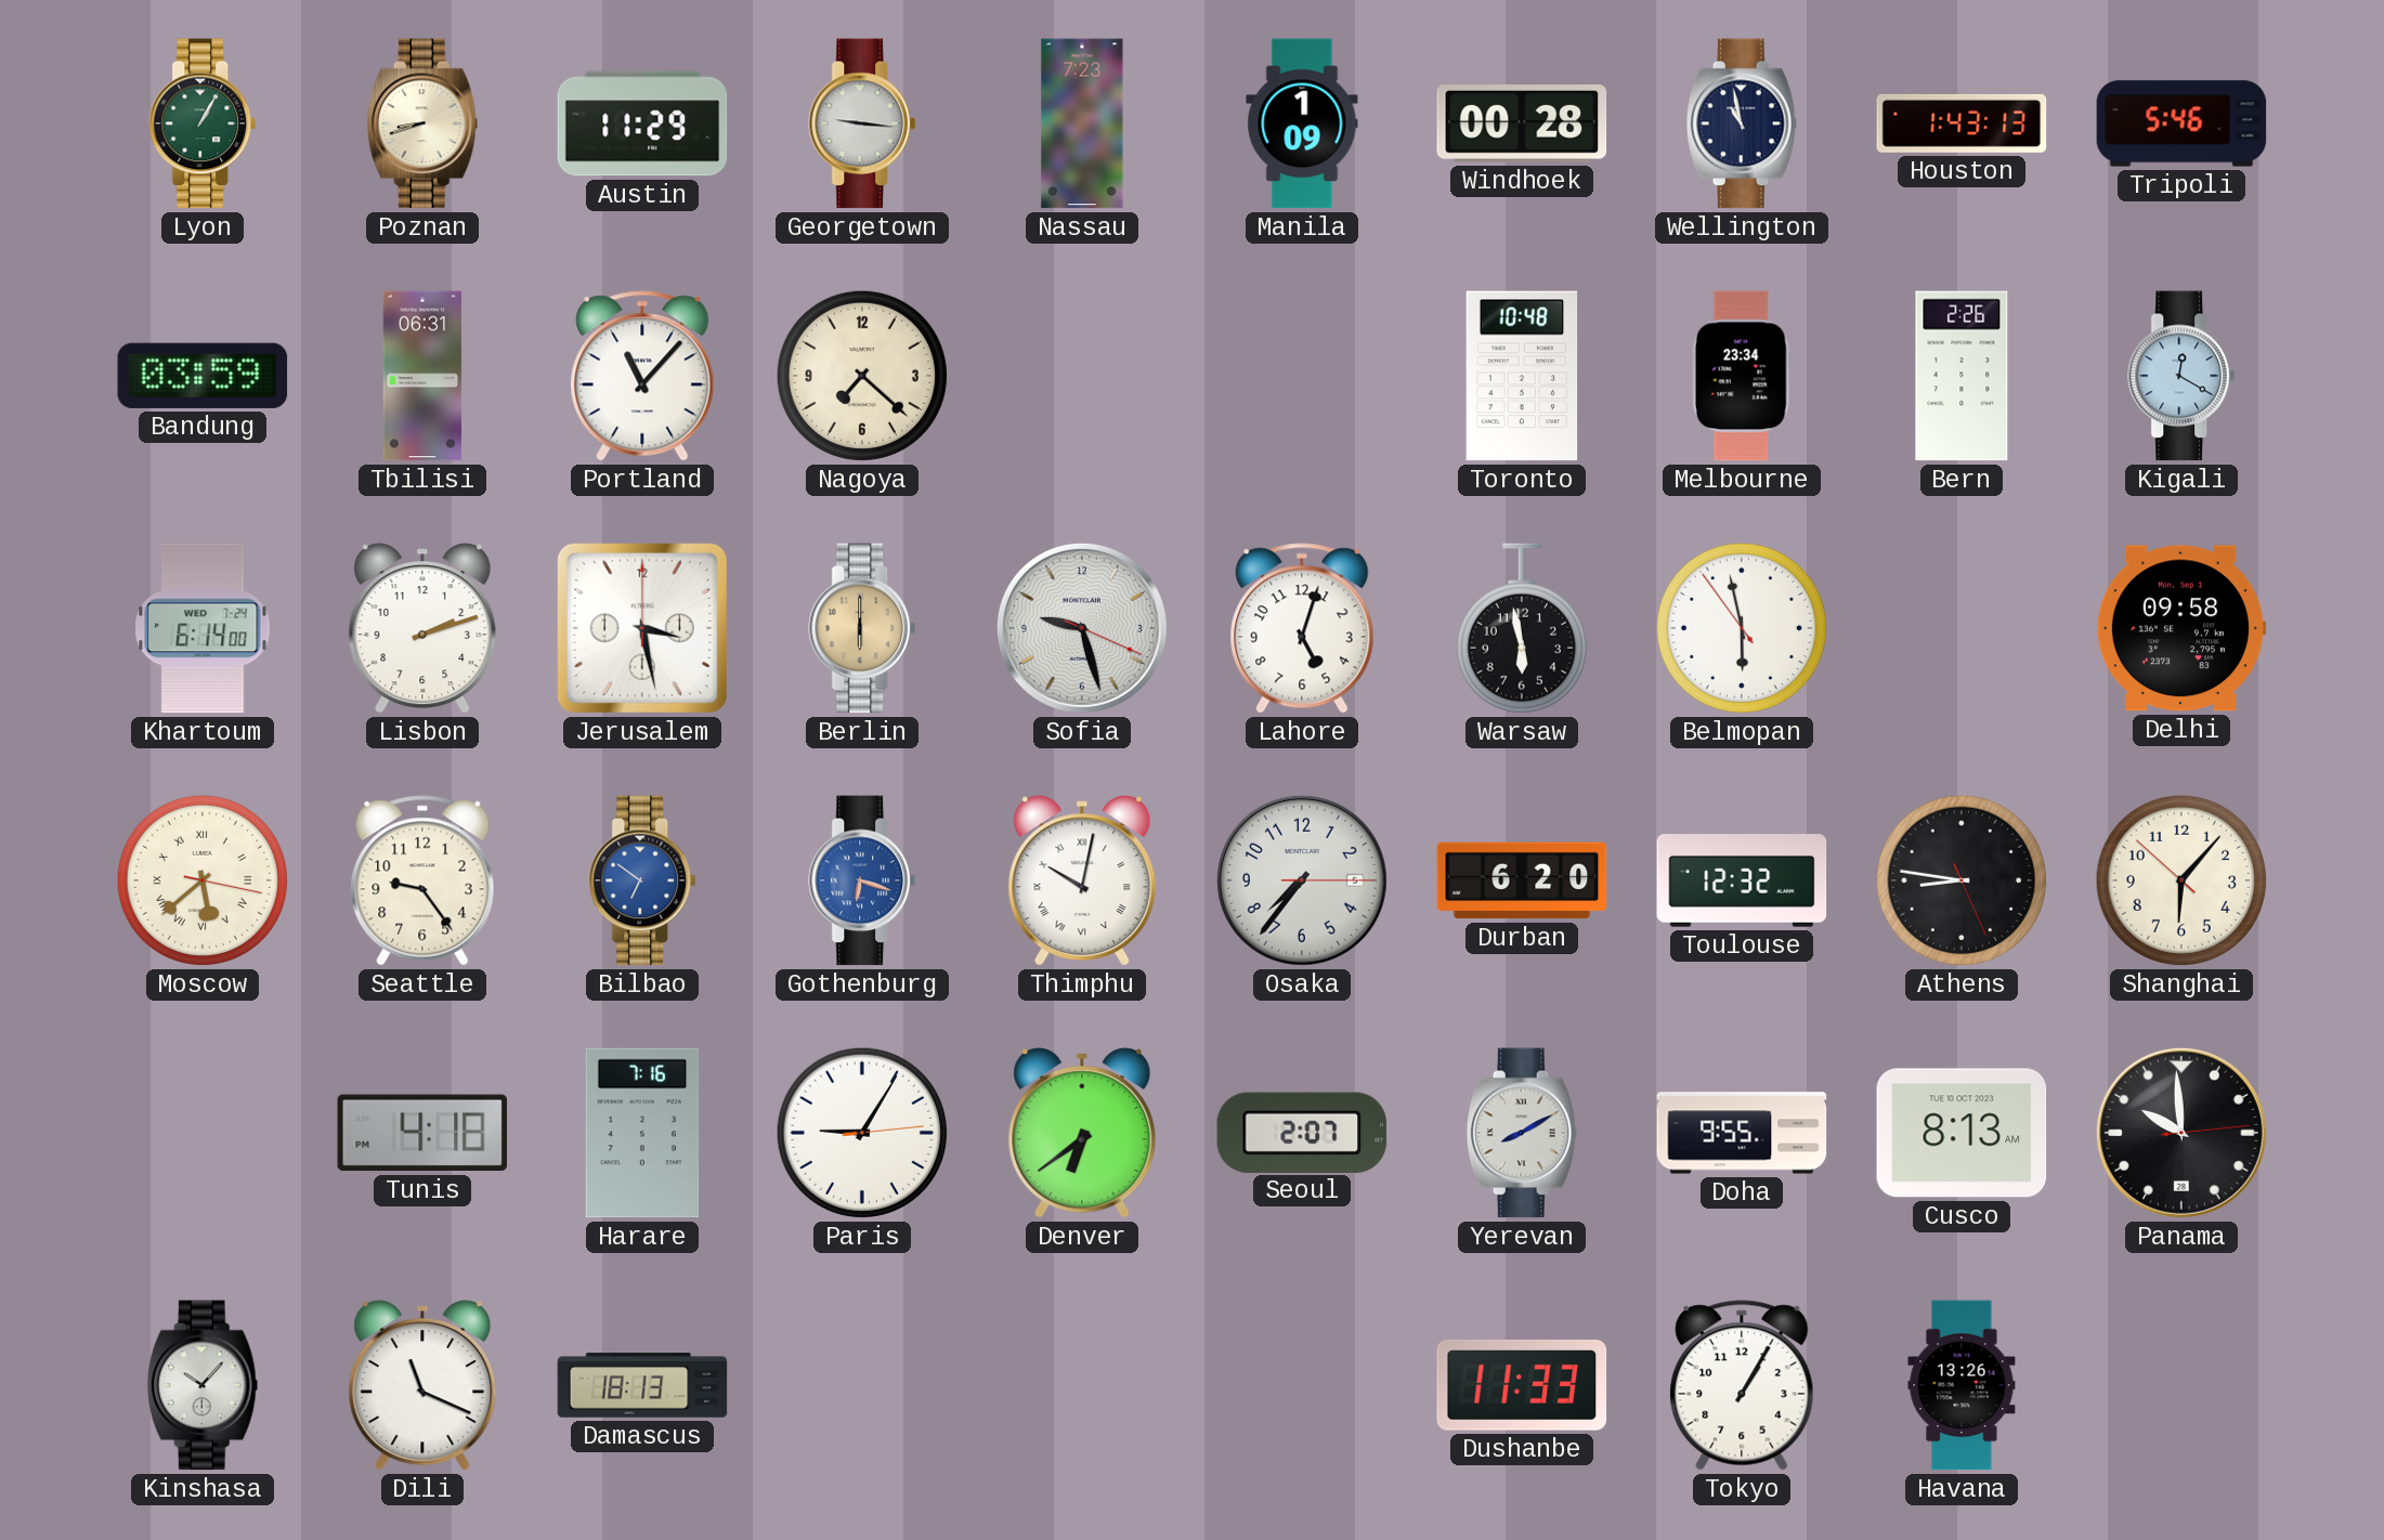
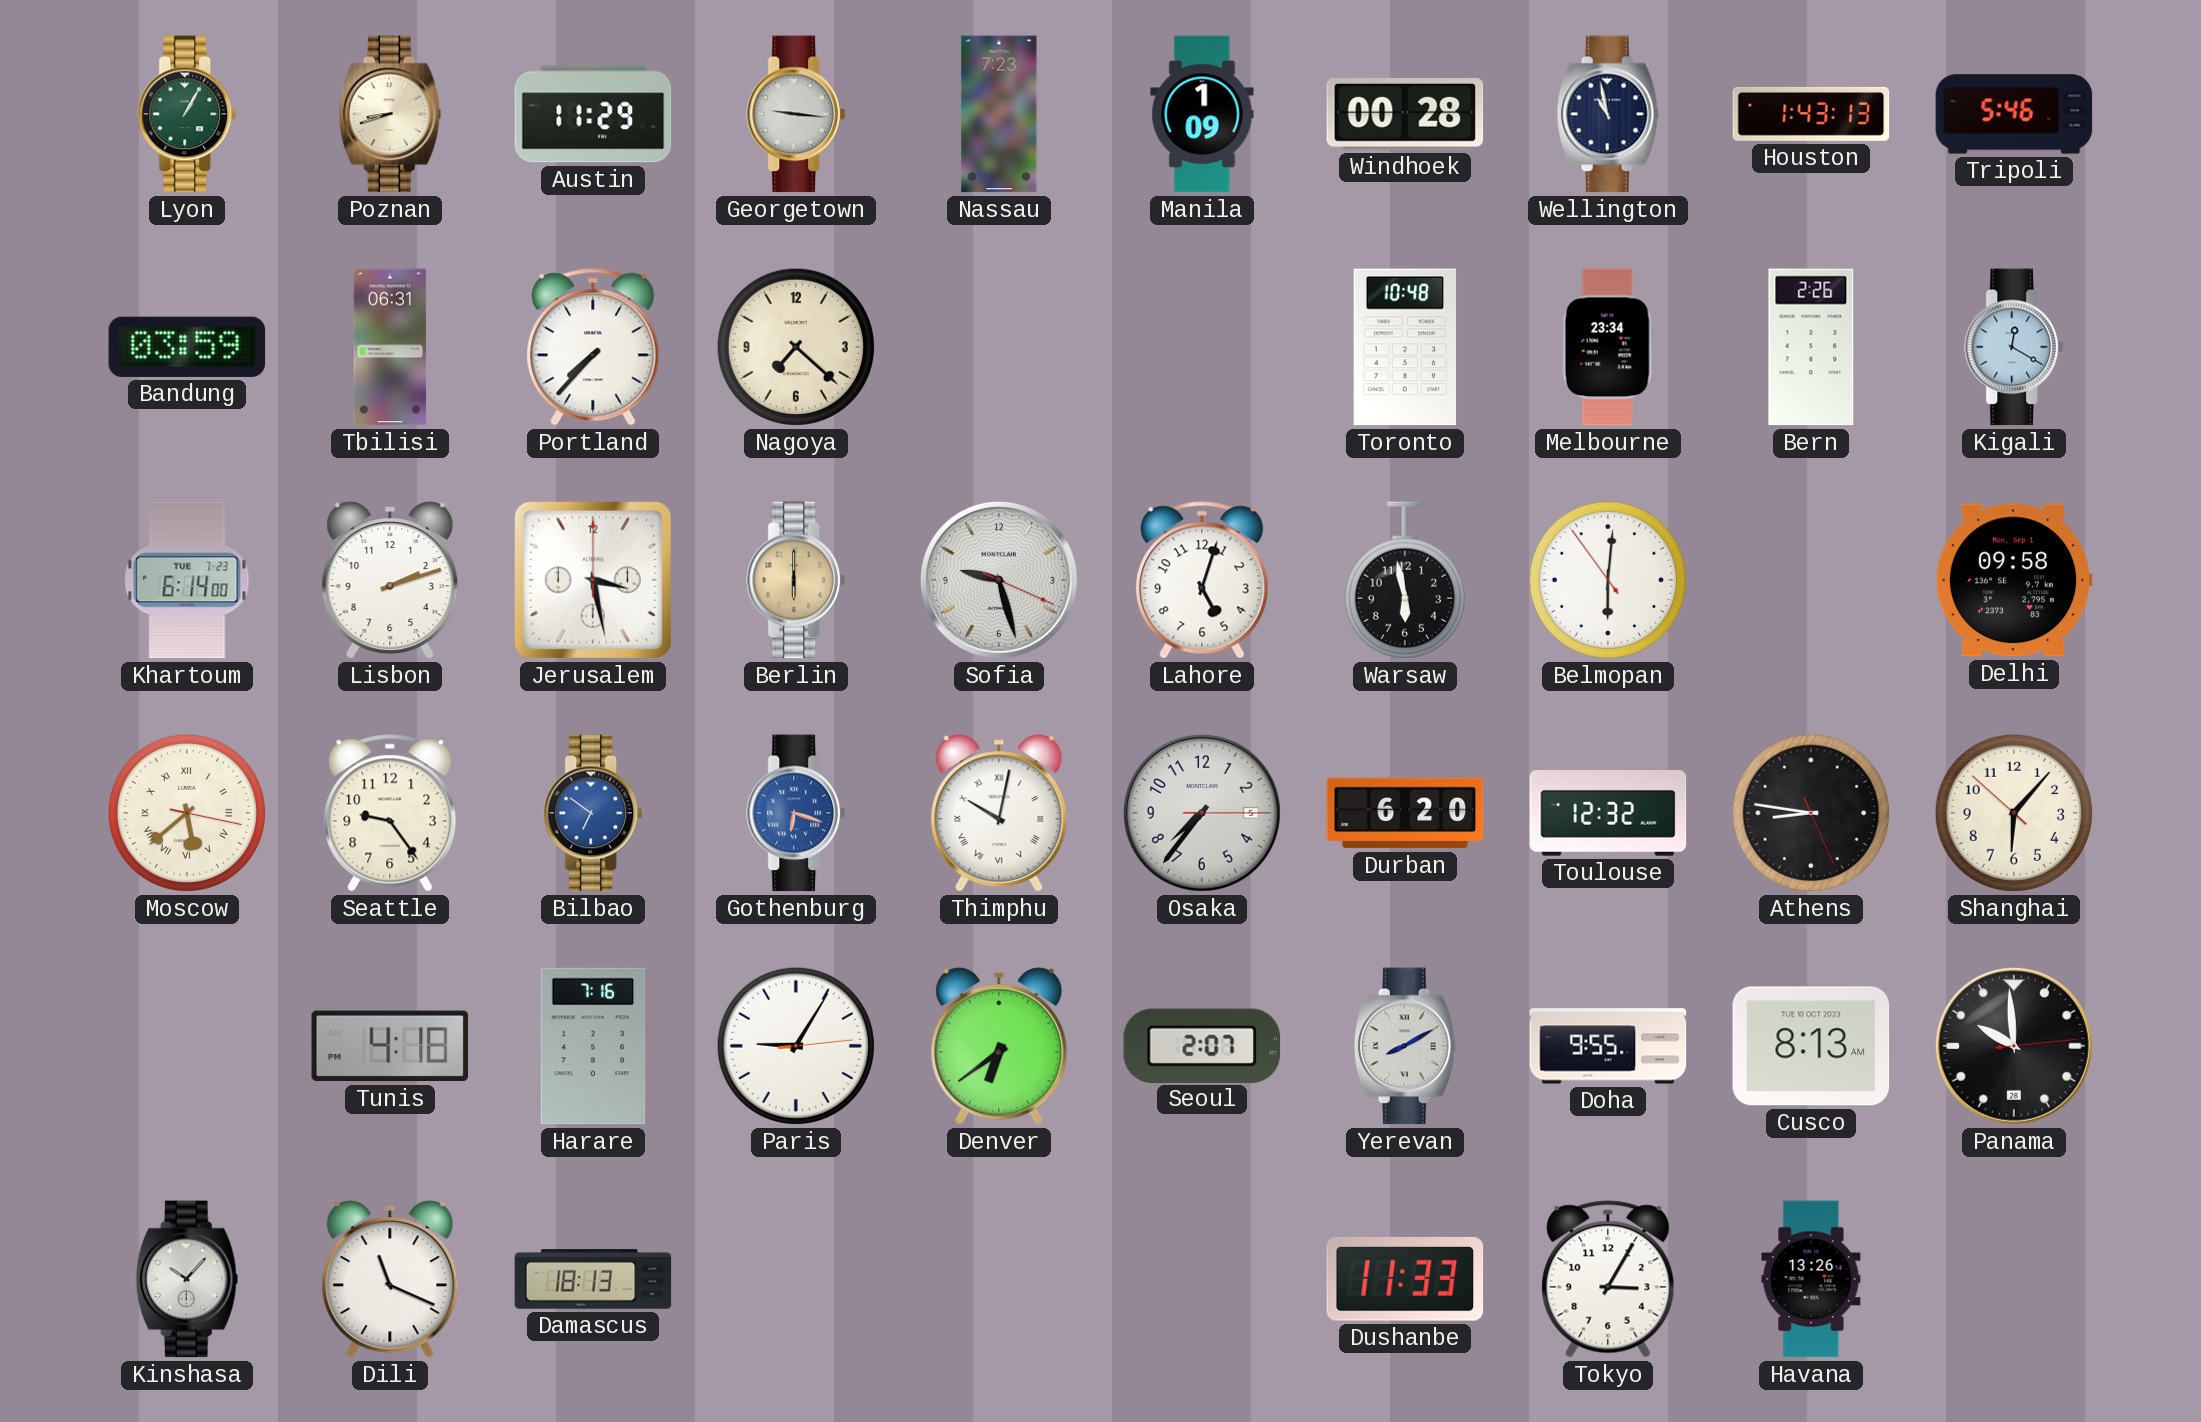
Portland: 11:07 -> 7:37 (593, 347)
Khartoum date: WED 7-24 -> TUE 7-23 (187, 580)
Belmopan: 5:57 -> 6:00 (1608, 580)
Tokyo: 1:05 -> 3:05 (1608, 1279)
